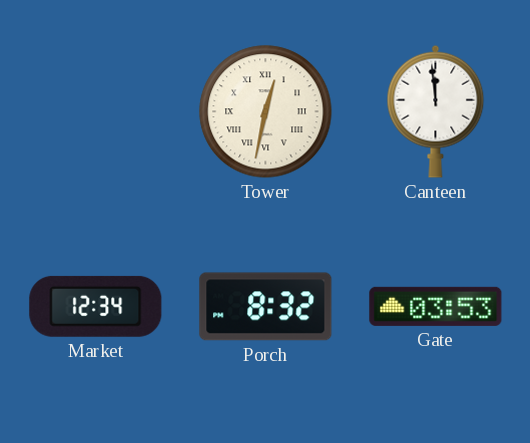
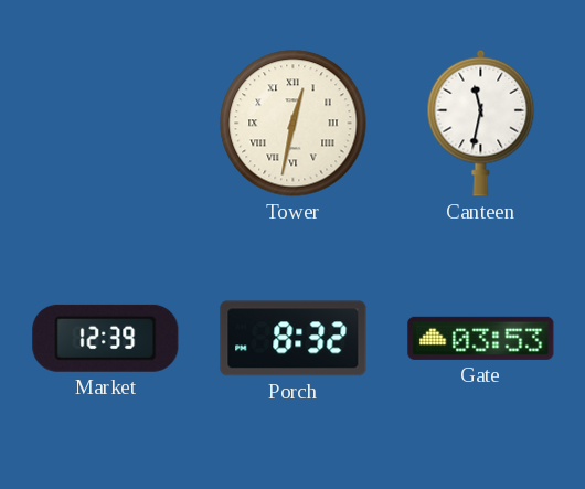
Canteen: 11:59 -> 11:32 (481, 123)
Market: 12:34 -> 12:39 (106, 338)
